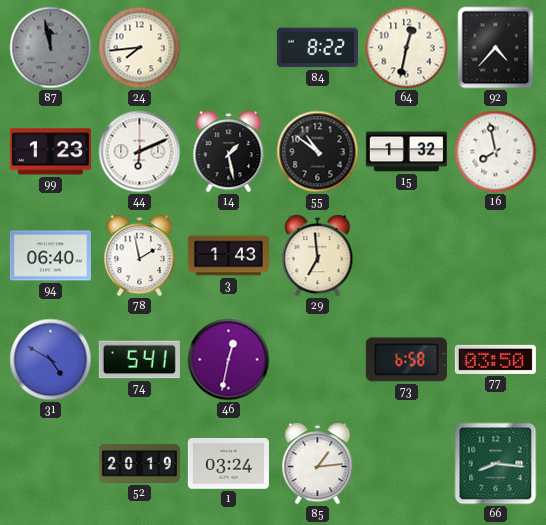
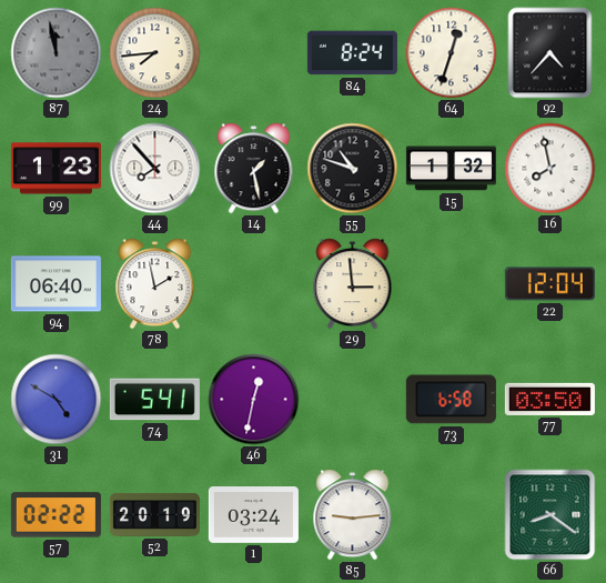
84: 8:22 -> 8:24 (352, 53)
64: 12:32 -> 12:33 (452, 53)
44: 6:11 -> 7:53 (155, 169)
55: 10:51 -> 10:48 (353, 169)
3: 1:43 -> none (228, 256)
29: 6:59 -> 2:59 (353, 284)
22: none -> 12:04 (549, 284)
57: none -> 02:22 (55, 515)
85: 1:14 -> 9:14 (353, 515)
66: 8:16 -> 8:21 (551, 515)
